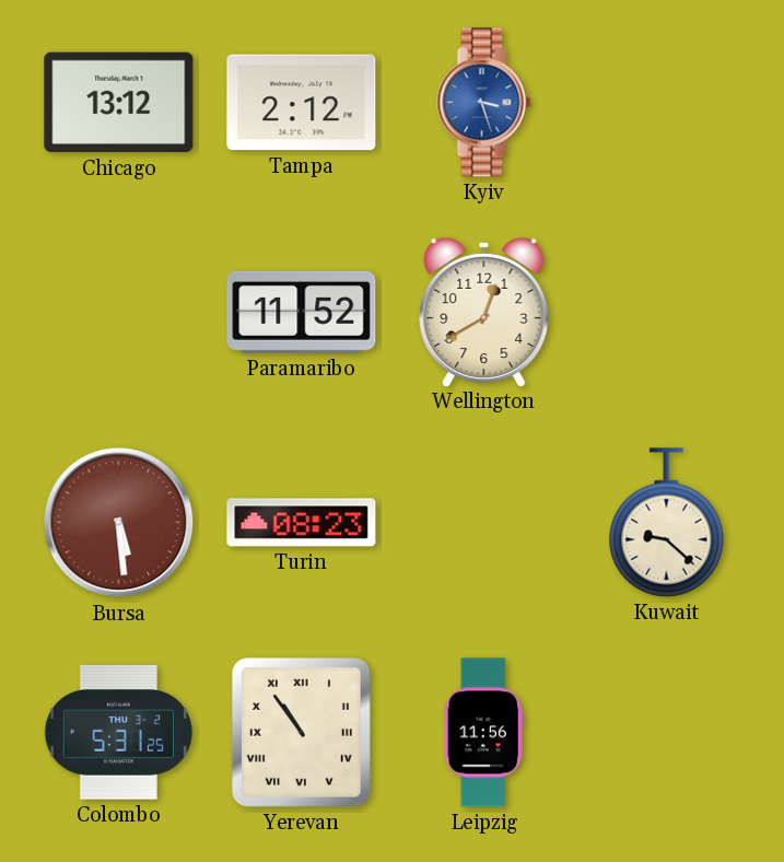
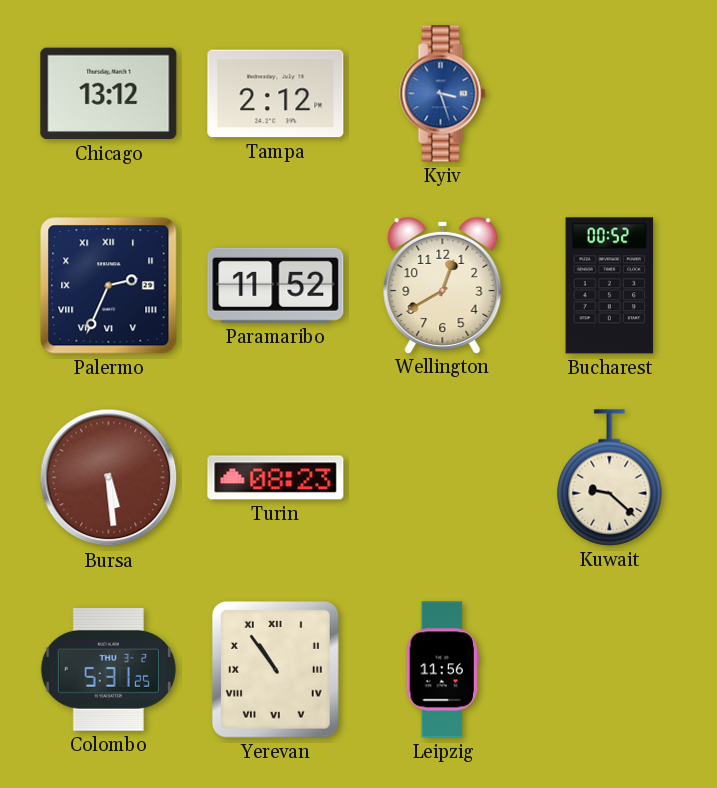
Palermo: none -> 2:34 (109, 286)
Bucharest: none -> 00:52 (610, 286)
